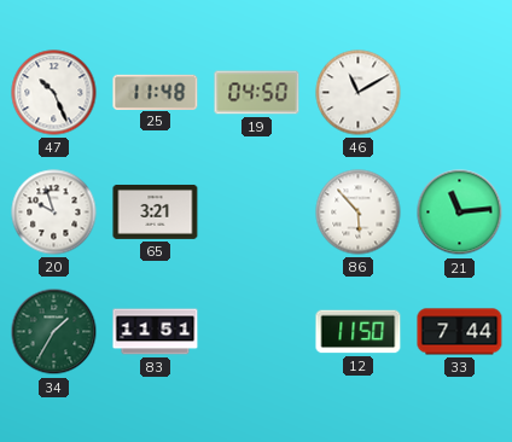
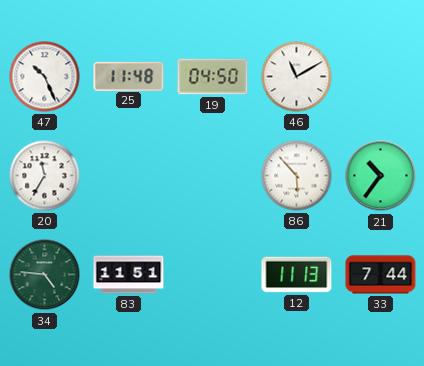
20: 9:57 -> 11:35 (45, 176)
65: 3:21 -> none (156, 211)
21: 11:14 -> 10:36 (381, 176)
34: 1:35 -> 4:46 (45, 275)
12: 11:50 -> 11:13 (297, 275)
